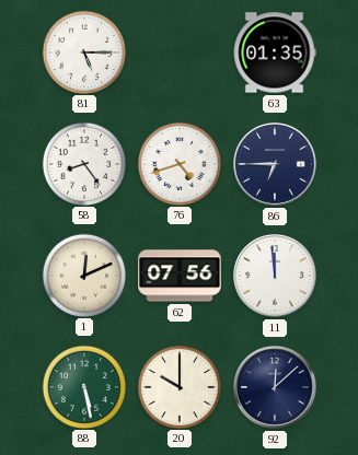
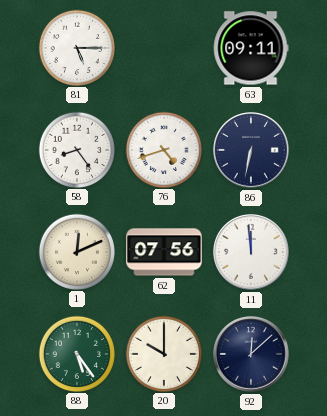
63: 01:35 -> 09:11 (251, 48)
86: 6:45 -> 6:32 (252, 151)
88: 5:28 -> 5:24 (76, 353)
